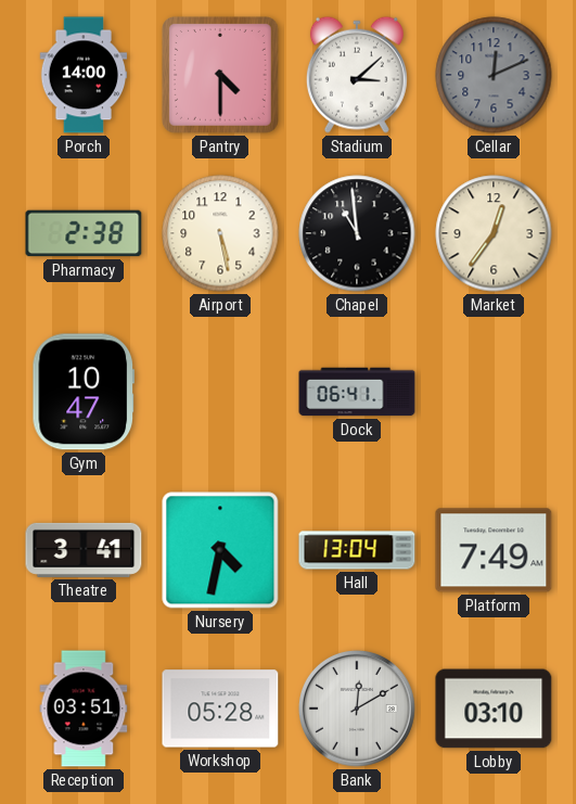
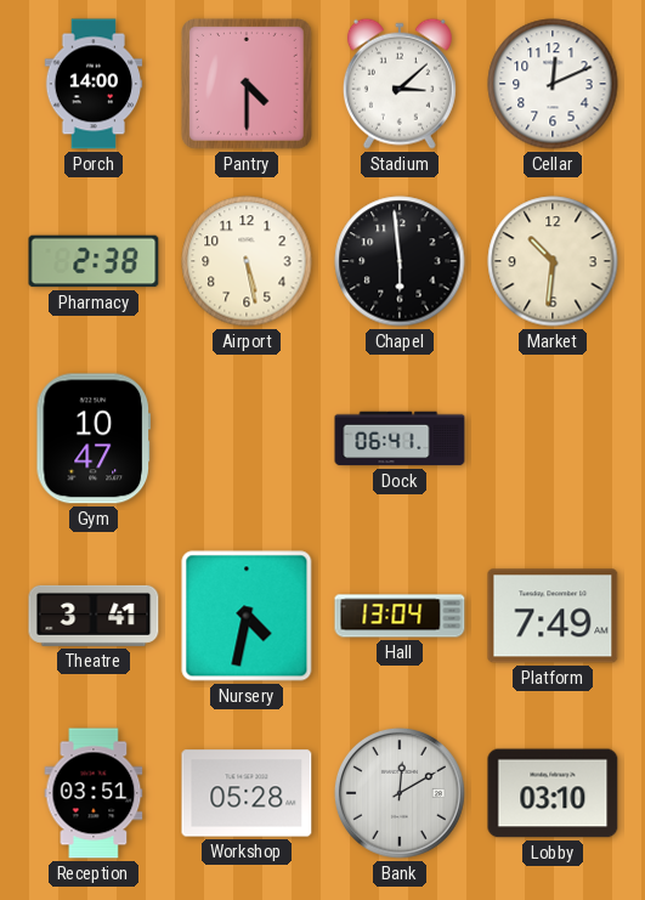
Cellar dial: grey -> white (553, 84)
Chapel: 10:59 -> 5:59 (400, 261)
Market: 12:36 -> 10:31 (553, 261)
